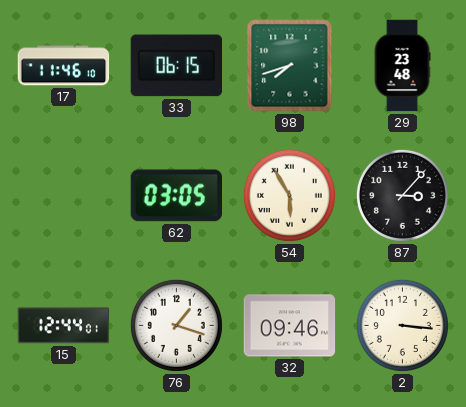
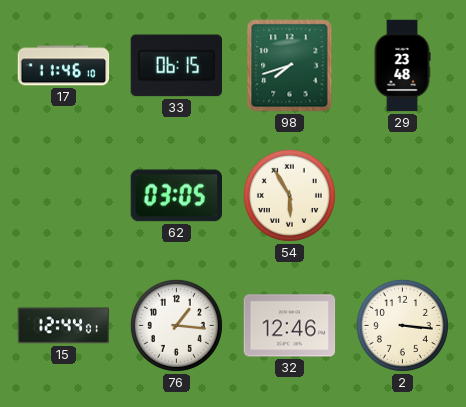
87: 3:07 -> none (402, 195)
76: 1:18 -> 1:16 (176, 325)
32: 09:46 -> 12:46 (290, 326)
